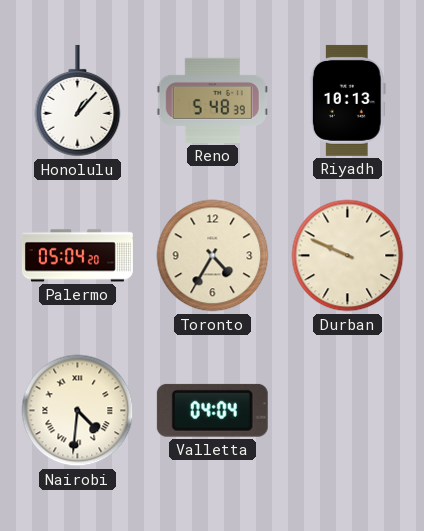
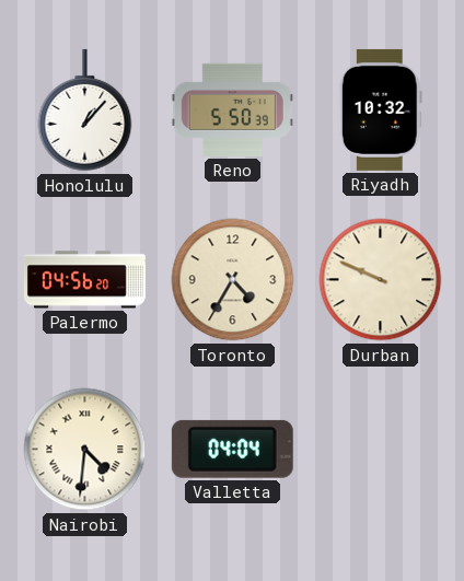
Reno: 5:48 -> 5:50 (232, 109)
Riyadh: 10:13 -> 10:32 (380, 109)
Palermo: 05:04 -> 04:56 (84, 280)
